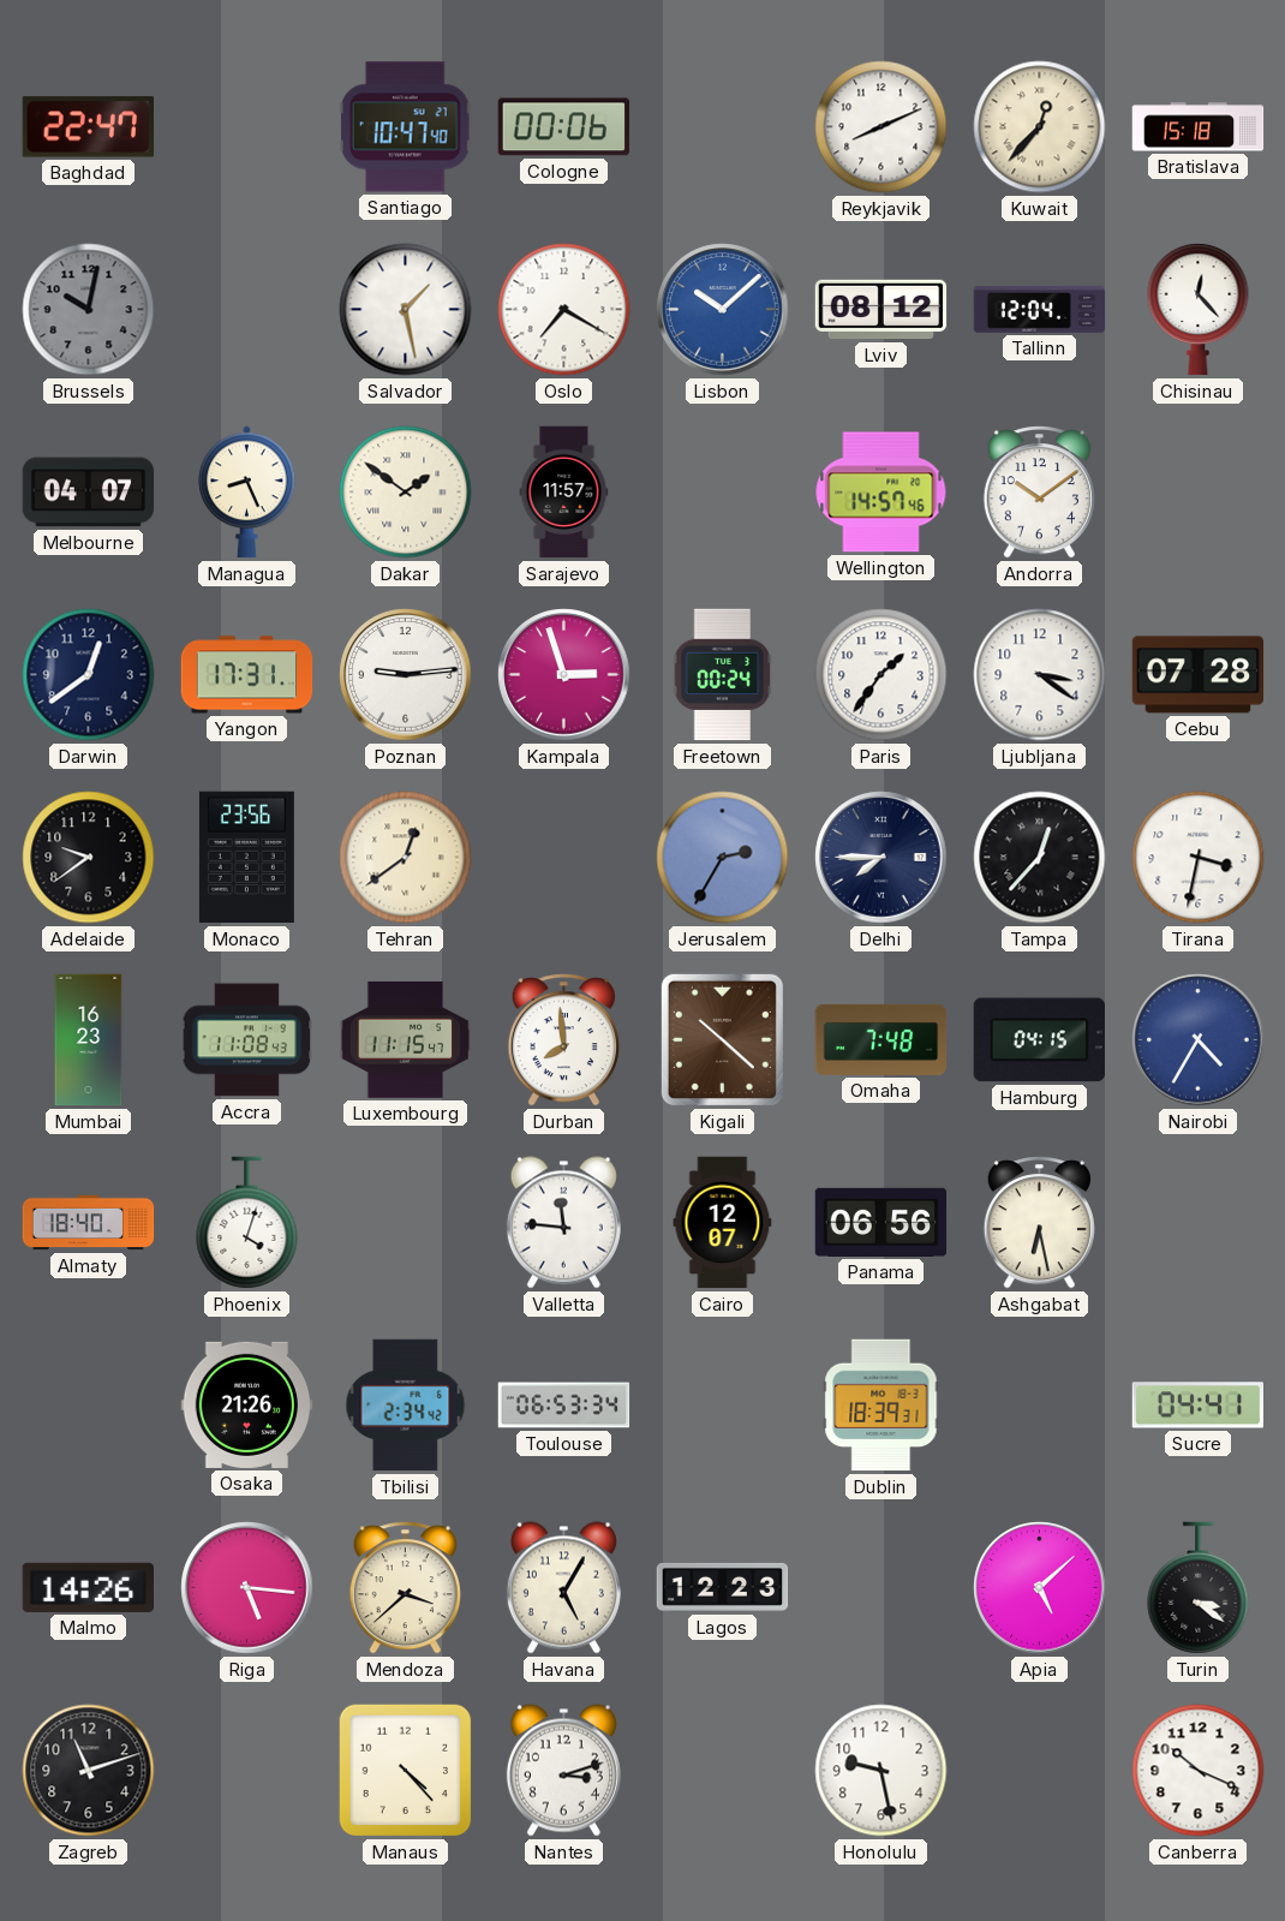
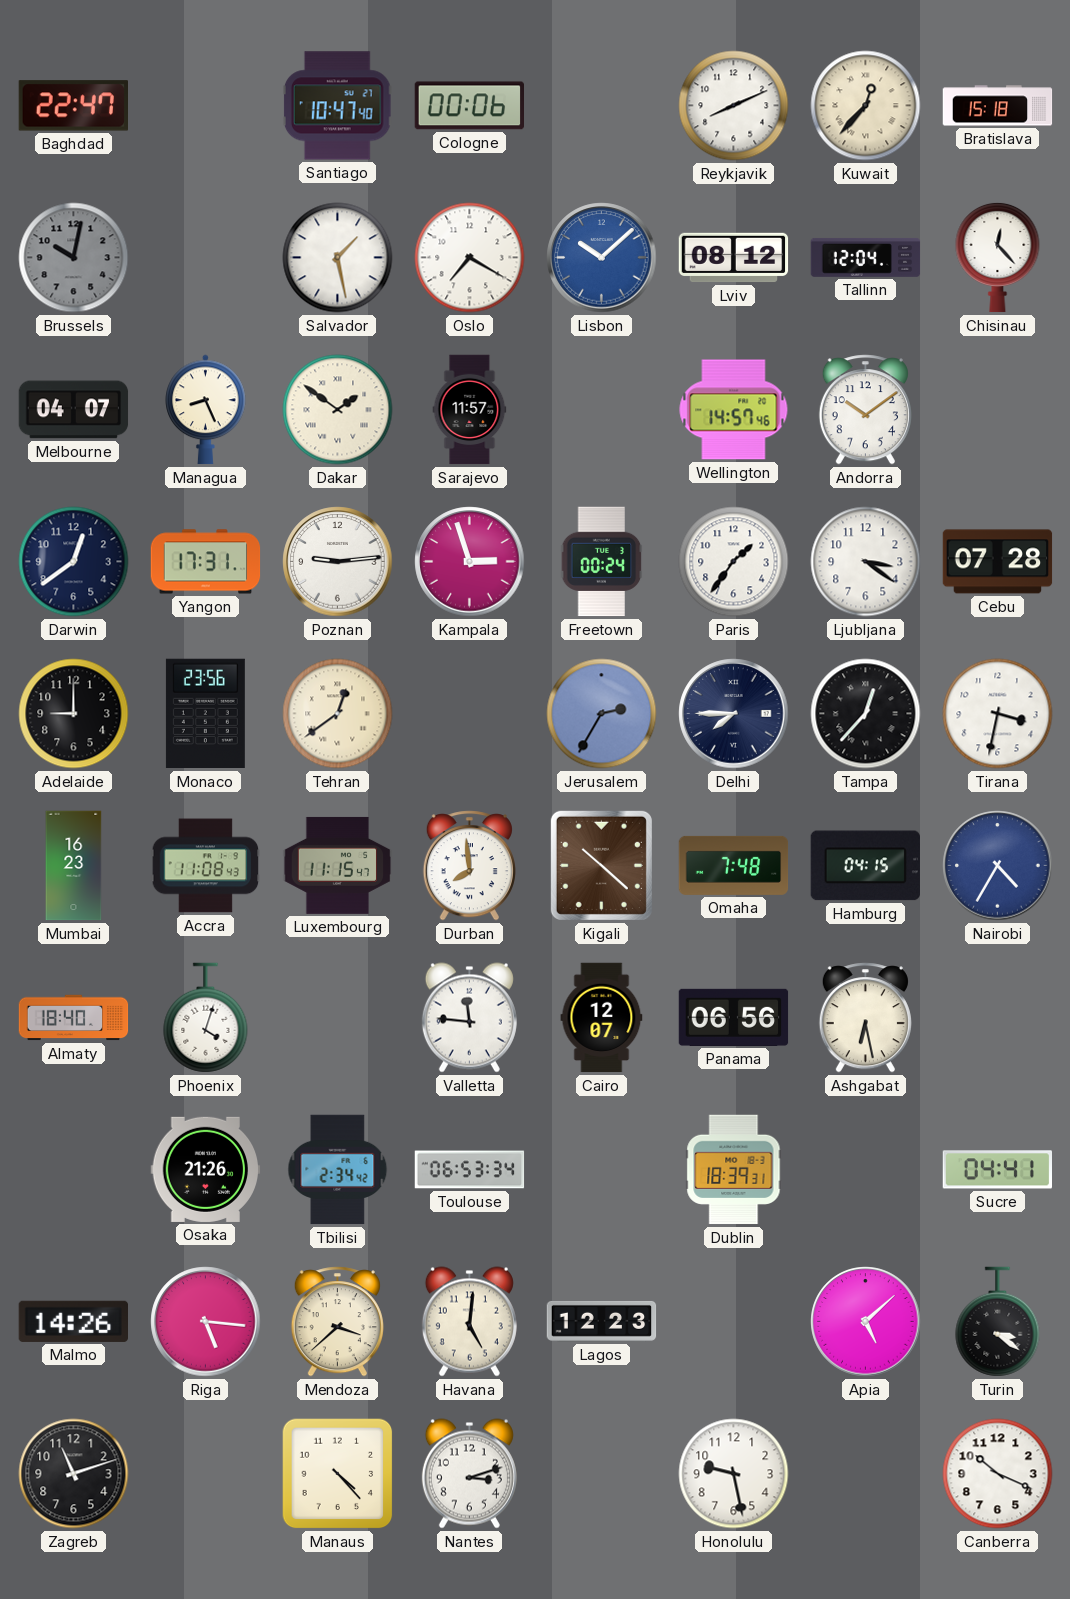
Adelaide: 9:39 -> 9:00 (74, 714)
Havana: 5:05 -> 5:01 (469, 1322)
